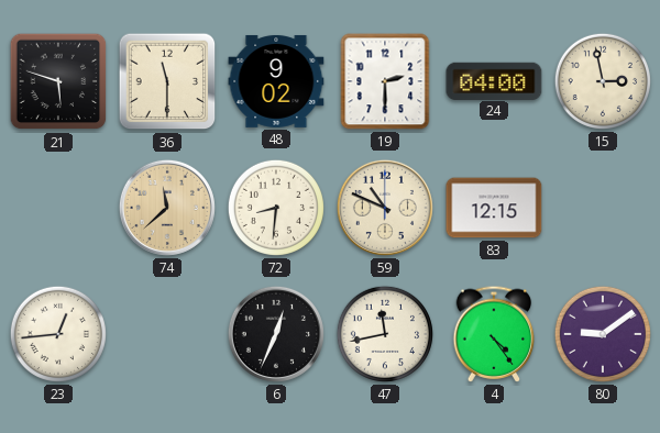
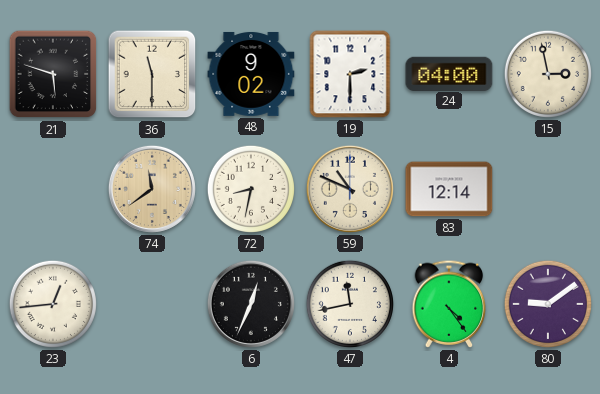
74: 11:38 -> 11:39 (152, 189)
72: 8:31 -> 8:32 (251, 189)
83: 12:15 -> 12:14 (449, 189)
